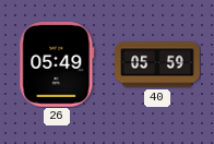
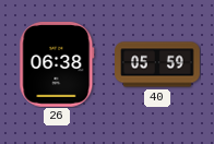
26: 05:49 -> 06:38 (57, 65)
